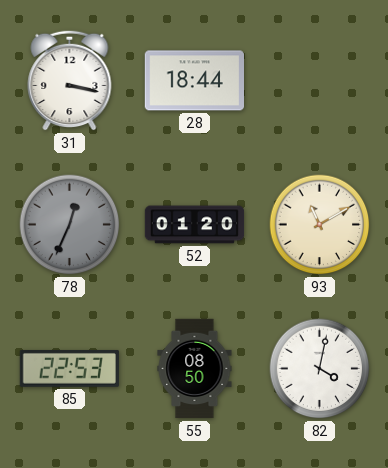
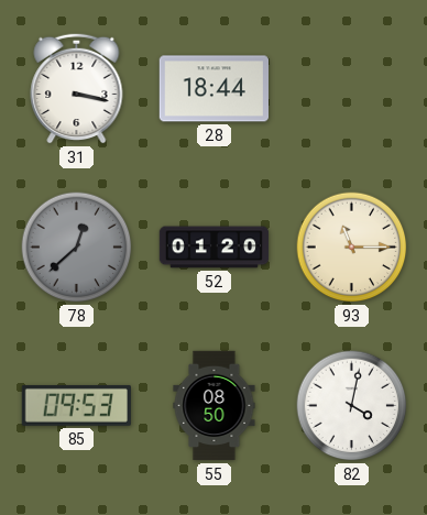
78: 12:34 -> 12:38 (77, 248)
93: 11:10 -> 11:15 (352, 248)
85: 22:53 -> 09:53 (76, 405)
